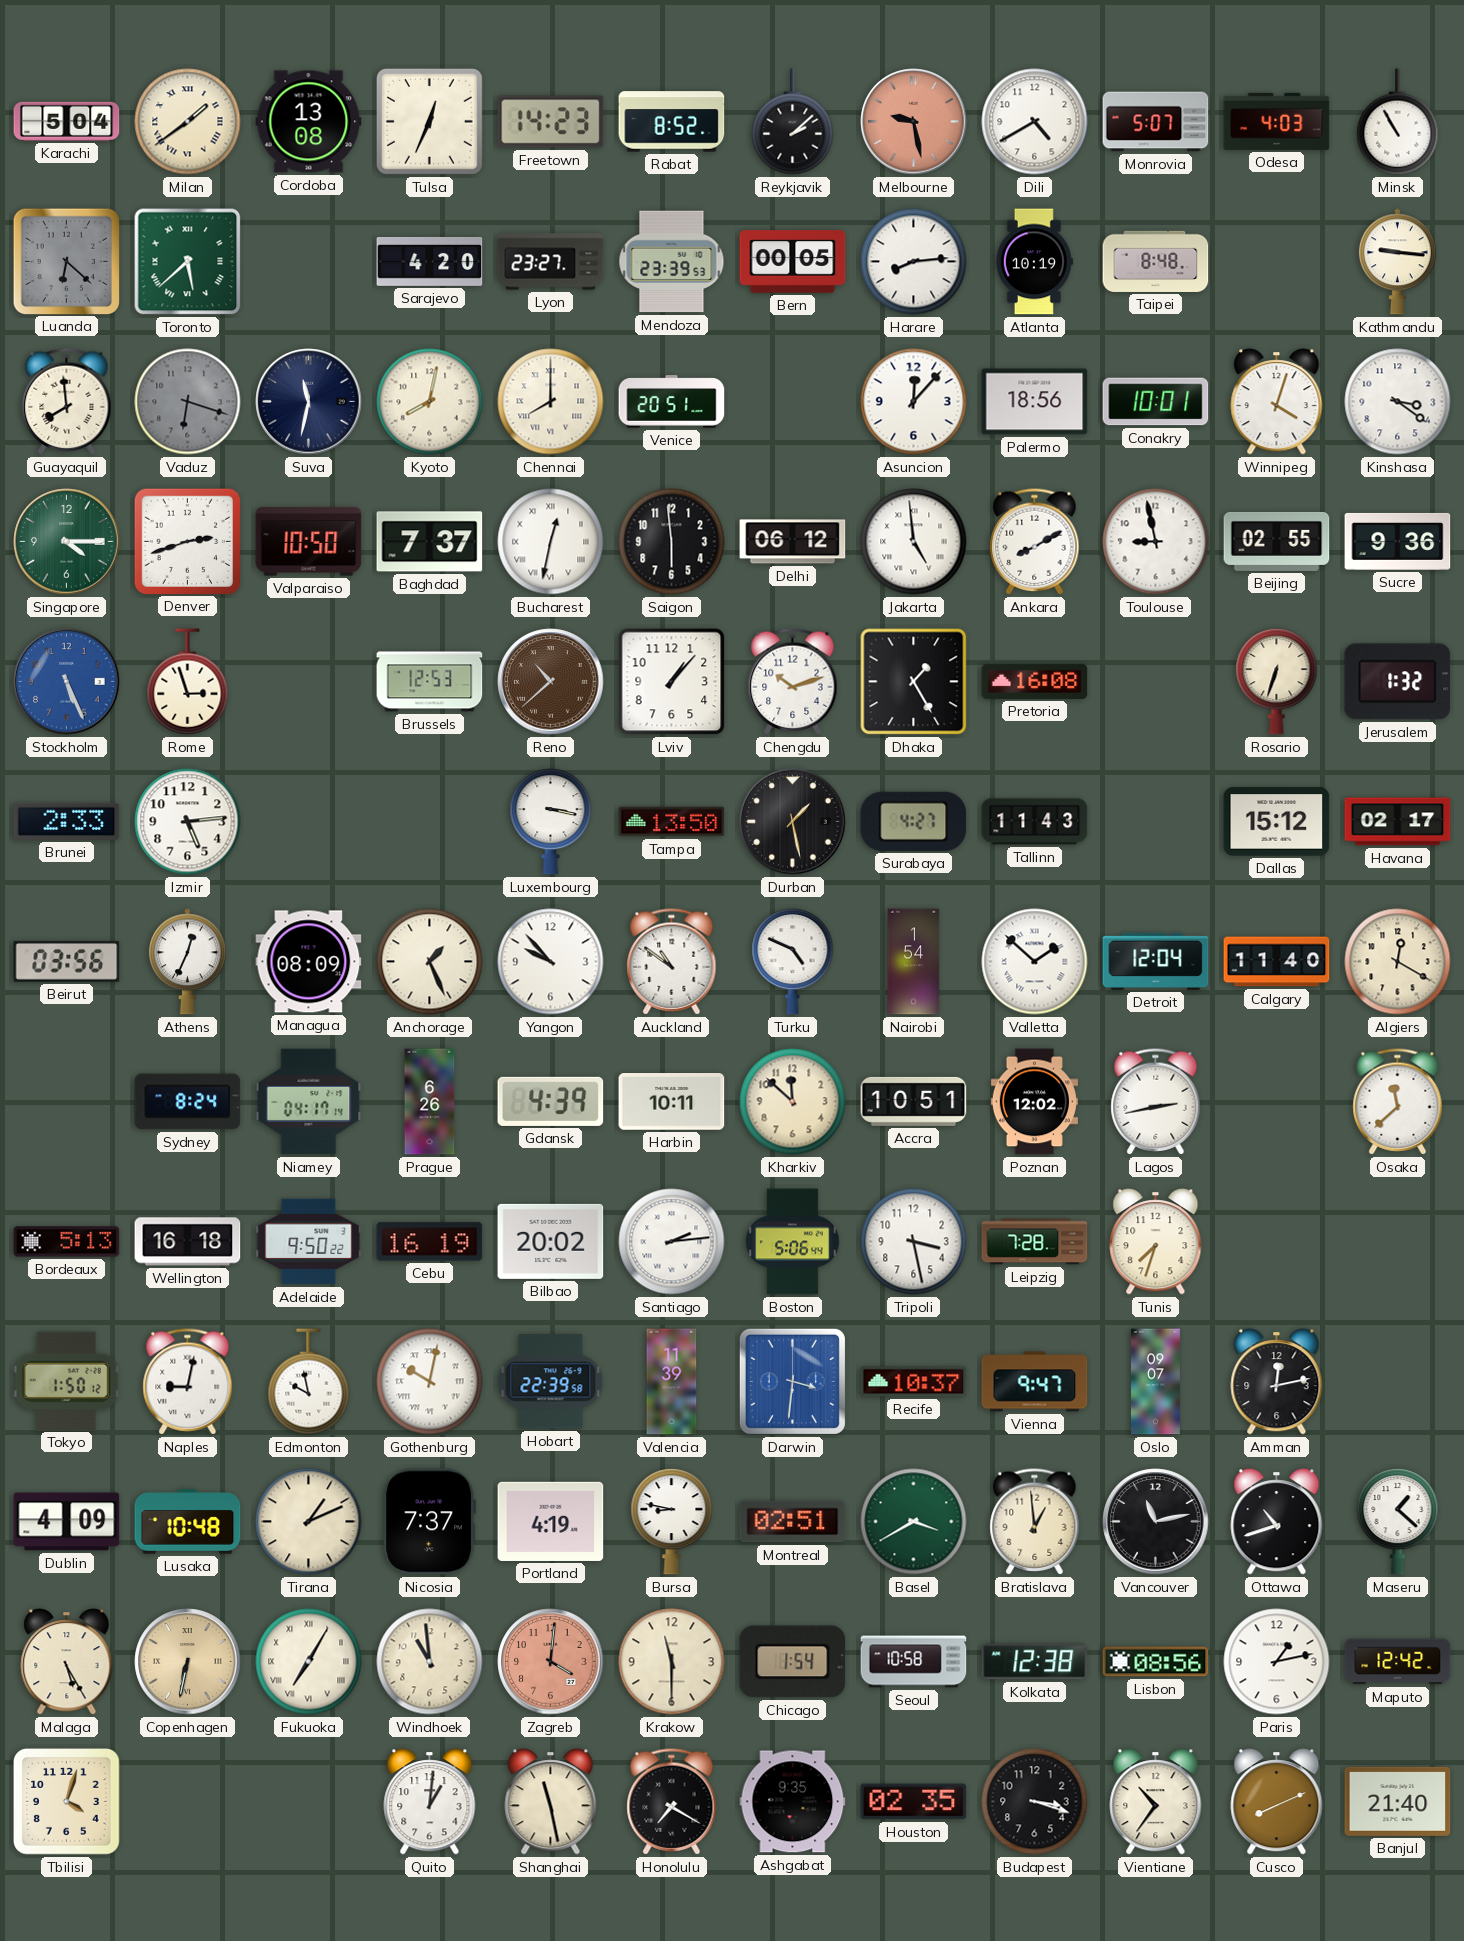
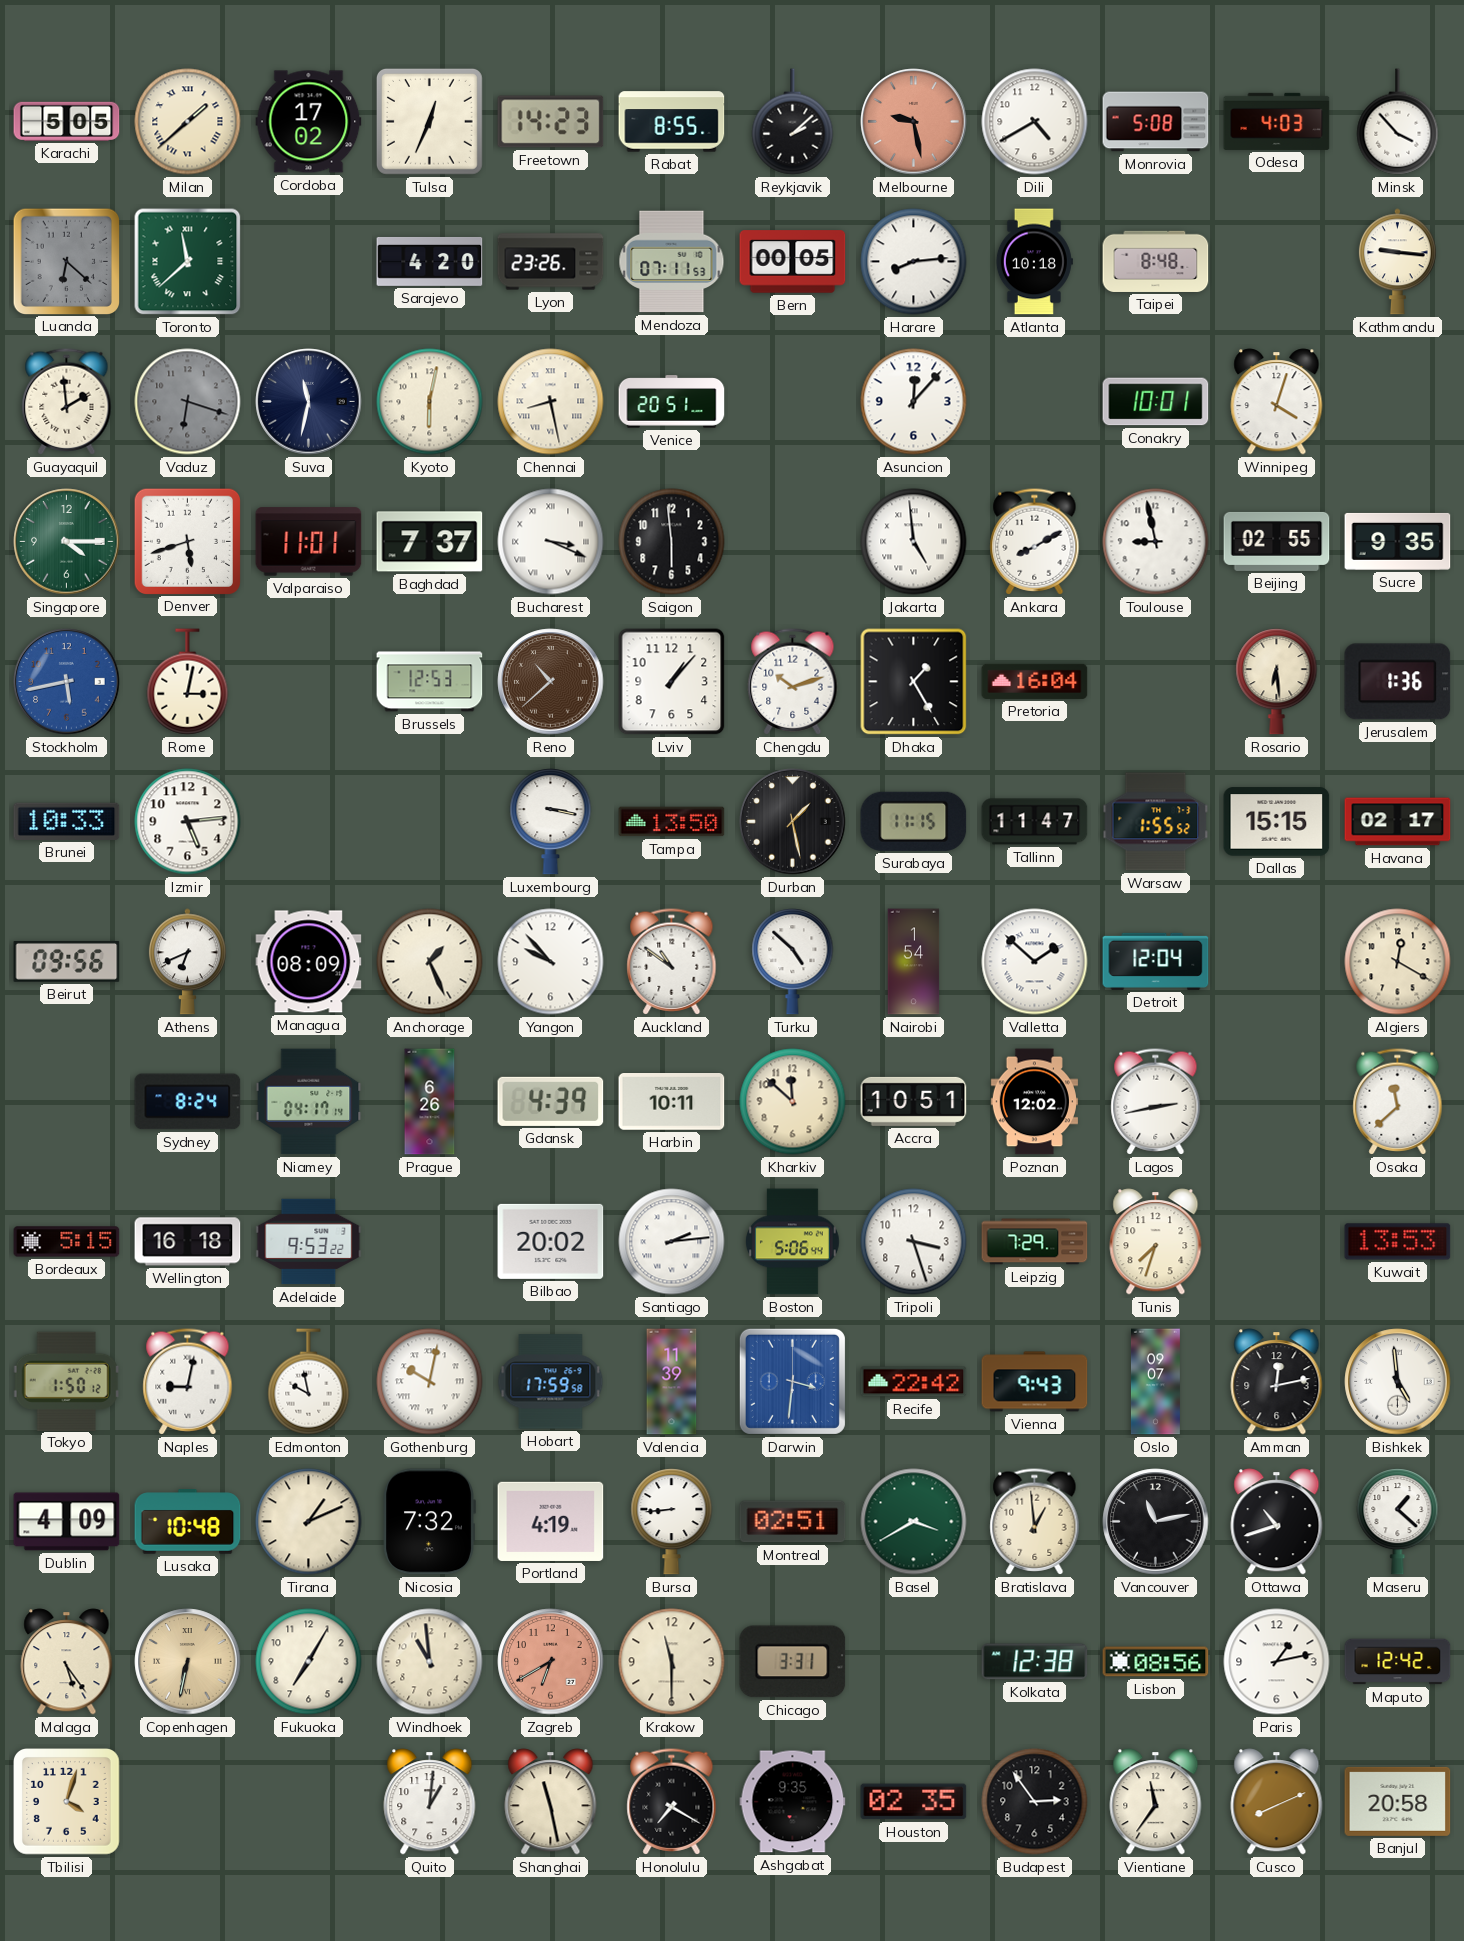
Karachi: 5:04 -> 5:05 (67, 121)
Milan: 1:39 -> 1:38 (188, 122)
Cordoba: 13:08 -> 17:02 (309, 122)
Rabat: 8:52 -> 8:55 (672, 122)
Monrovia: 5:07 -> 5:08 (1156, 122)
Minsk: 10:55 -> 3:53 (1398, 122)
Toronto: 5:38 -> 11:38 (188, 262)
Lyon: 23:27 -> 23:26 (551, 262)
Mendoza: 23:39 -> 07:11 (672, 262)
Atlanta: 10:19 -> 10:18 (1034, 262)
Guayaquil: 7:59 -> 1:59 (67, 402)
Kyoto: 8:02 -> 6:02 (430, 402)
Chennai: 8:00 -> 8:28 (551, 402)
Palermo: 18:56 -> none (1035, 402)
Kinshasa: 3:21 -> none (1398, 402)
Denver: 2:42 -> 5:42 (187, 541)
Valparaiso: 10:50 -> 11:01 (309, 542)
Bucharest: 12:32 -> 3:19 (551, 542)
Delhi: 06:12 -> none (793, 542)
Sucre: 9:36 -> 9:35 (1398, 541)
Stockholm: 5:26 -> 5:43 (67, 682)
Rome: 2:57 -> 3:02 (188, 682)
Pretoria: 16:08 -> 16:04 (1035, 681)
Rosario: 6:33 -> 6:29 (1277, 682)
Jerusalem: 1:32 -> 1:36 (1398, 682)
Brunei: 2:33 -> 10:33 (67, 821)
Surabaya: 4:27 -> 11:15 (914, 821)
Tallinn: 11:43 -> 11:47 (1035, 822)
Warsaw: none -> 1:55 (1156, 822)
Dallas: 15:12 -> 15:15 (1277, 822)
Beirut: 03:56 -> 09:56 (67, 962)
Athens: 12:34 -> 6:41 (187, 962)
Turku: 4:49 -> 4:52 (793, 962)
Calgary: 11:40 -> none (1277, 962)
Bordeaux: 5:13 -> 5:15 (67, 1242)
Adelaide: 9:50 -> 9:53 (309, 1242)
Cebu: 16:19 -> none (430, 1242)
Tripoli: 3:28 -> 3:27 (914, 1242)
Leipzig: 7:28 -> 7:29 (1035, 1242)
Kuwait: none -> 13:53 (1398, 1242)
Hobart: 22:39 -> 17:59 (551, 1382)
Recife: 10:37 -> 22:42 (914, 1382)
Vienna: 9:47 -> 9:43 (1035, 1382)
Bishkek: none -> 4:59 (1398, 1382)
Nicosia: 7:37 -> 7:32 (429, 1522)
Bursa: 8:47 -> 8:44 (672, 1522)
Malaga: 5:25 -> 5:24 (67, 1662)
Fukuoka numerals: Roman -> Arabic (309, 1662)
Zagreb: 4:01 -> 6:40 (551, 1662)
Chicago: 1:54 -> 3:31 (793, 1662)
Seoul: 10:58 -> none (914, 1662)
Budapest: 3:18 -> 2:54 (1035, 1802)
Vientiane: 10:36 -> 11:36 (1156, 1802)
Banjul: 21:40 -> 20:58 (1398, 1801)
